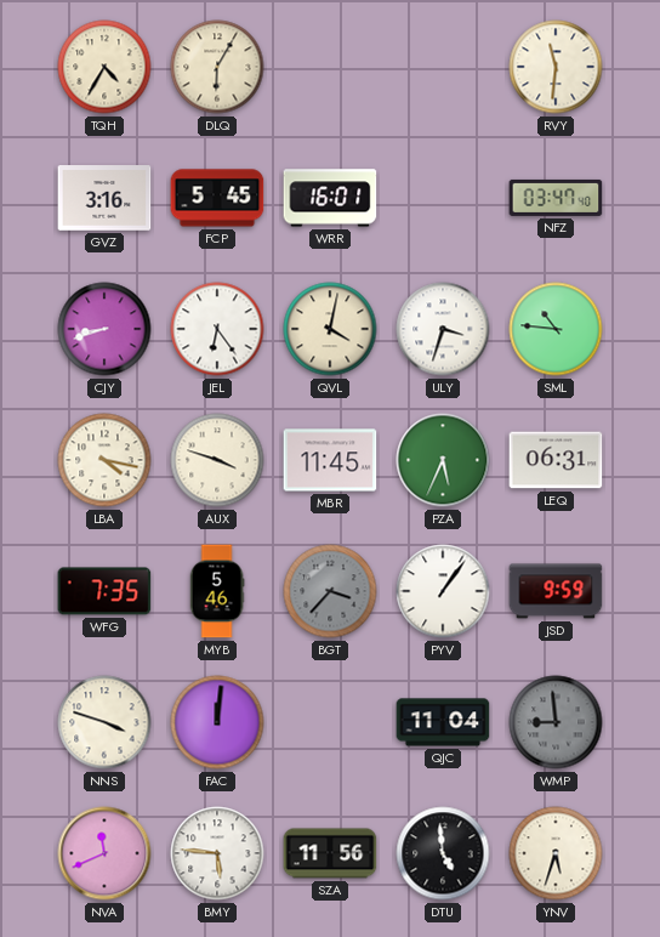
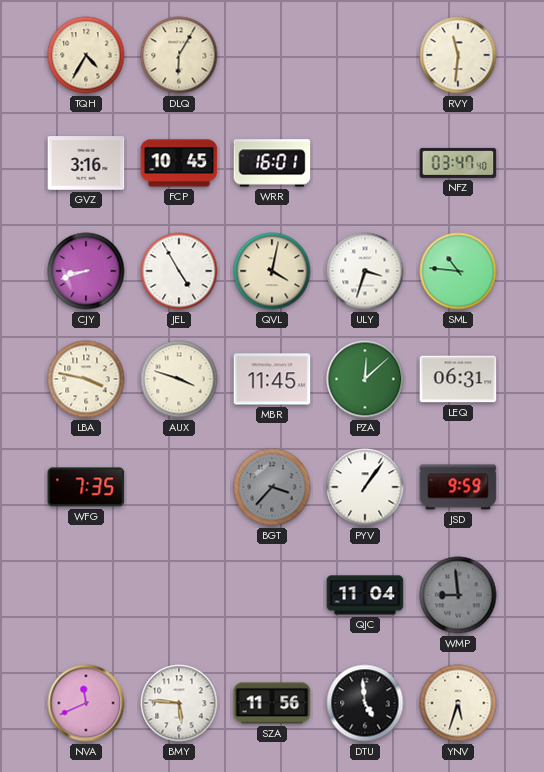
FCP: 5:45 -> 10:45 (179, 163)
JEL: 6:24 -> 4:55 (179, 271)
LBA: 4:17 -> 3:47 (86, 379)
PZA: 5:34 -> 12:08 (365, 379)
MYB: 5:46 -> none (217, 591)
NNS: 3:48 -> none (104, 722)
FAC: 12:01 -> none (217, 722)
